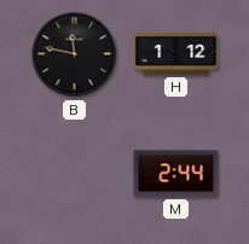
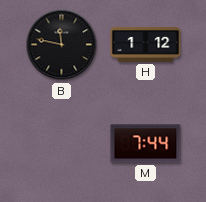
M: 2:44 -> 7:44 (146, 144)
